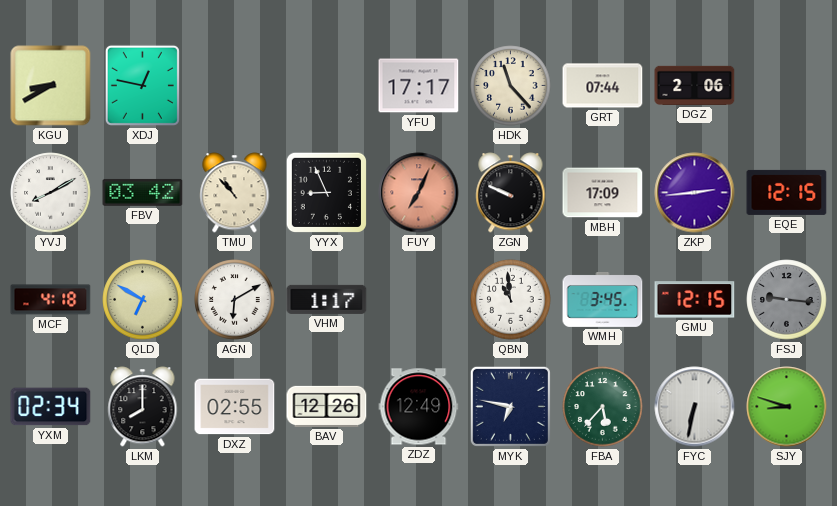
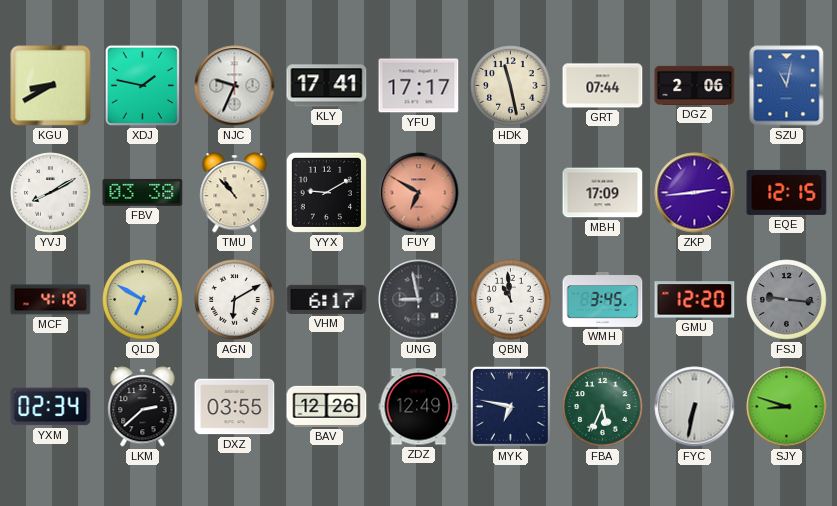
XDJ: 12:47 -> 1:47 (142, 85)
NJC: none -> 9:34 (235, 86)
KLY: none -> 17:41 (327, 86)
HDK: 11:23 -> 11:28 (511, 86)
SZU: none -> 11:02 (787, 86)
FBV: 03:42 -> 03:38 (143, 192)
YYX: 8:56 -> 9:10 (326, 192)
FUY: 7:04 -> 6:50 (419, 193)
ZGN: 9:49 -> none (511, 193)
VHM: 1:17 -> 6:17 (327, 299)
UNG: none -> 8:58 (419, 300)
GMU: 12:15 -> 12:20 (695, 300)
LKM: 8:00 -> 2:38 (143, 407)
DXZ: 02:55 -> 03:55 (235, 407)
FBA: 5:37 -> 5:34 (603, 407)
